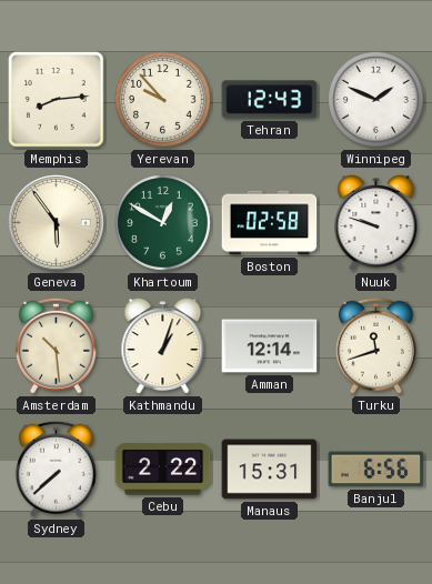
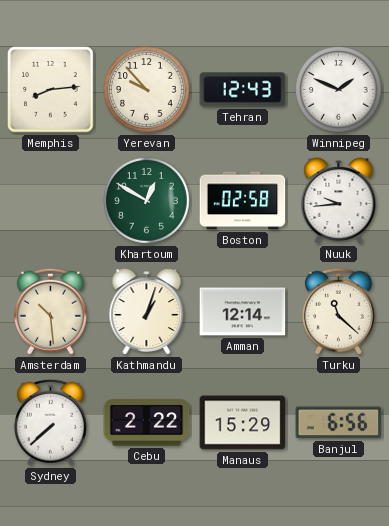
Geneva: 5:54 -> none (57, 223)
Nuuk: 9:48 -> 9:44 (339, 201)
Turku: 11:42 -> 11:22 (338, 311)
Manaus: 15:31 -> 15:29 (243, 423)
